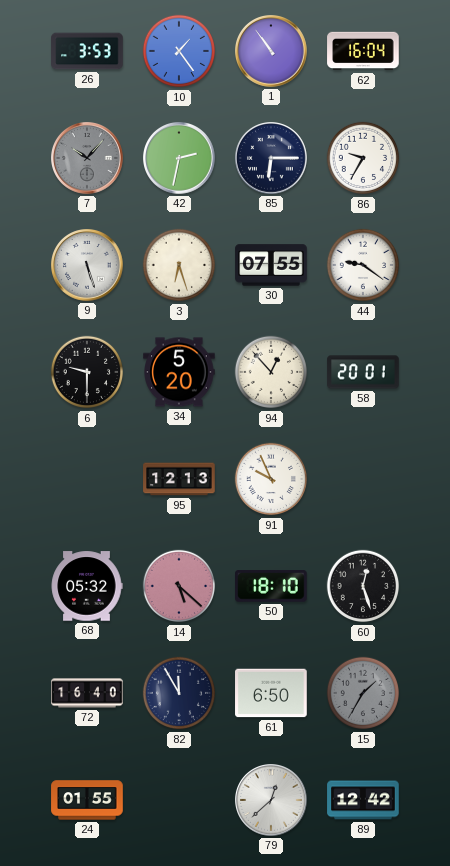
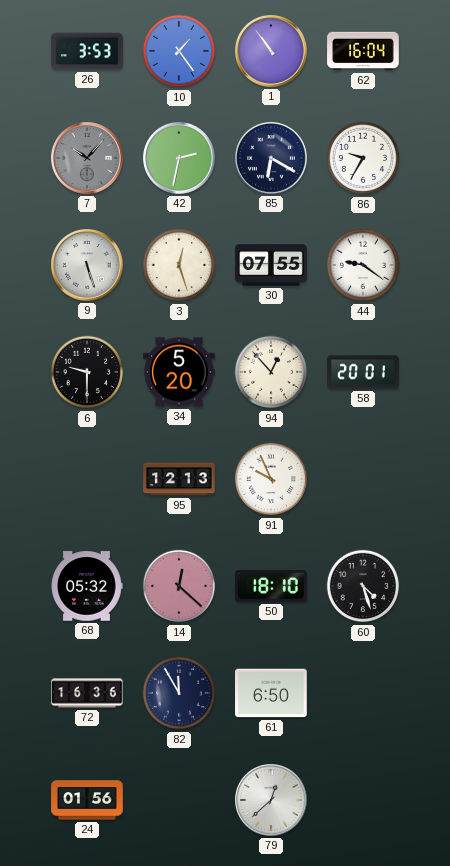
85: 6:15 -> 6:20 (272, 159)
3: 6:27 -> 12:27 (179, 265)
14: 5:22 -> 12:22 (179, 586)
60: 12:27 -> 4:27 (363, 586)
72: 16:40 -> 16:36 (87, 693)
15: 1:35 -> none (363, 693)
24: 01:55 -> 01:56 (87, 800)
89: 12:42 -> none (363, 800)
